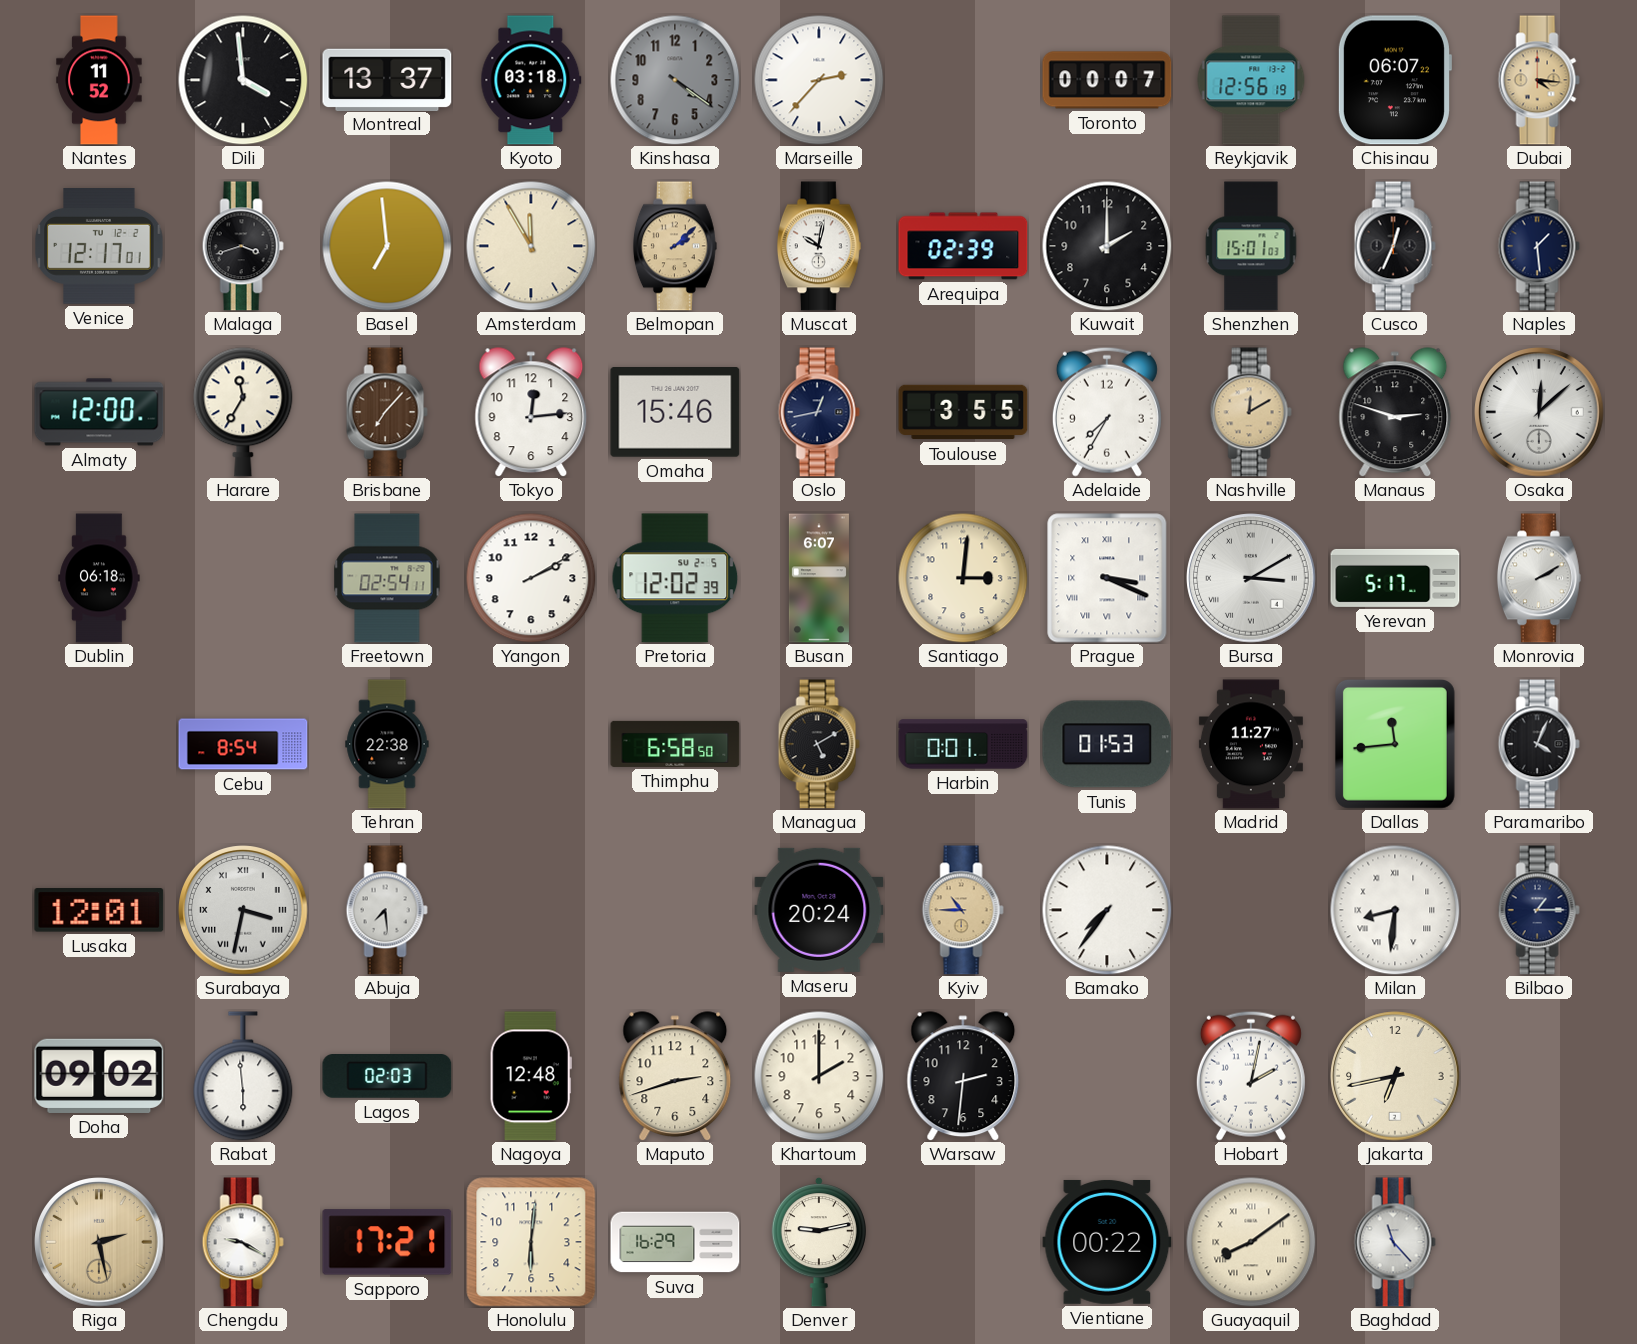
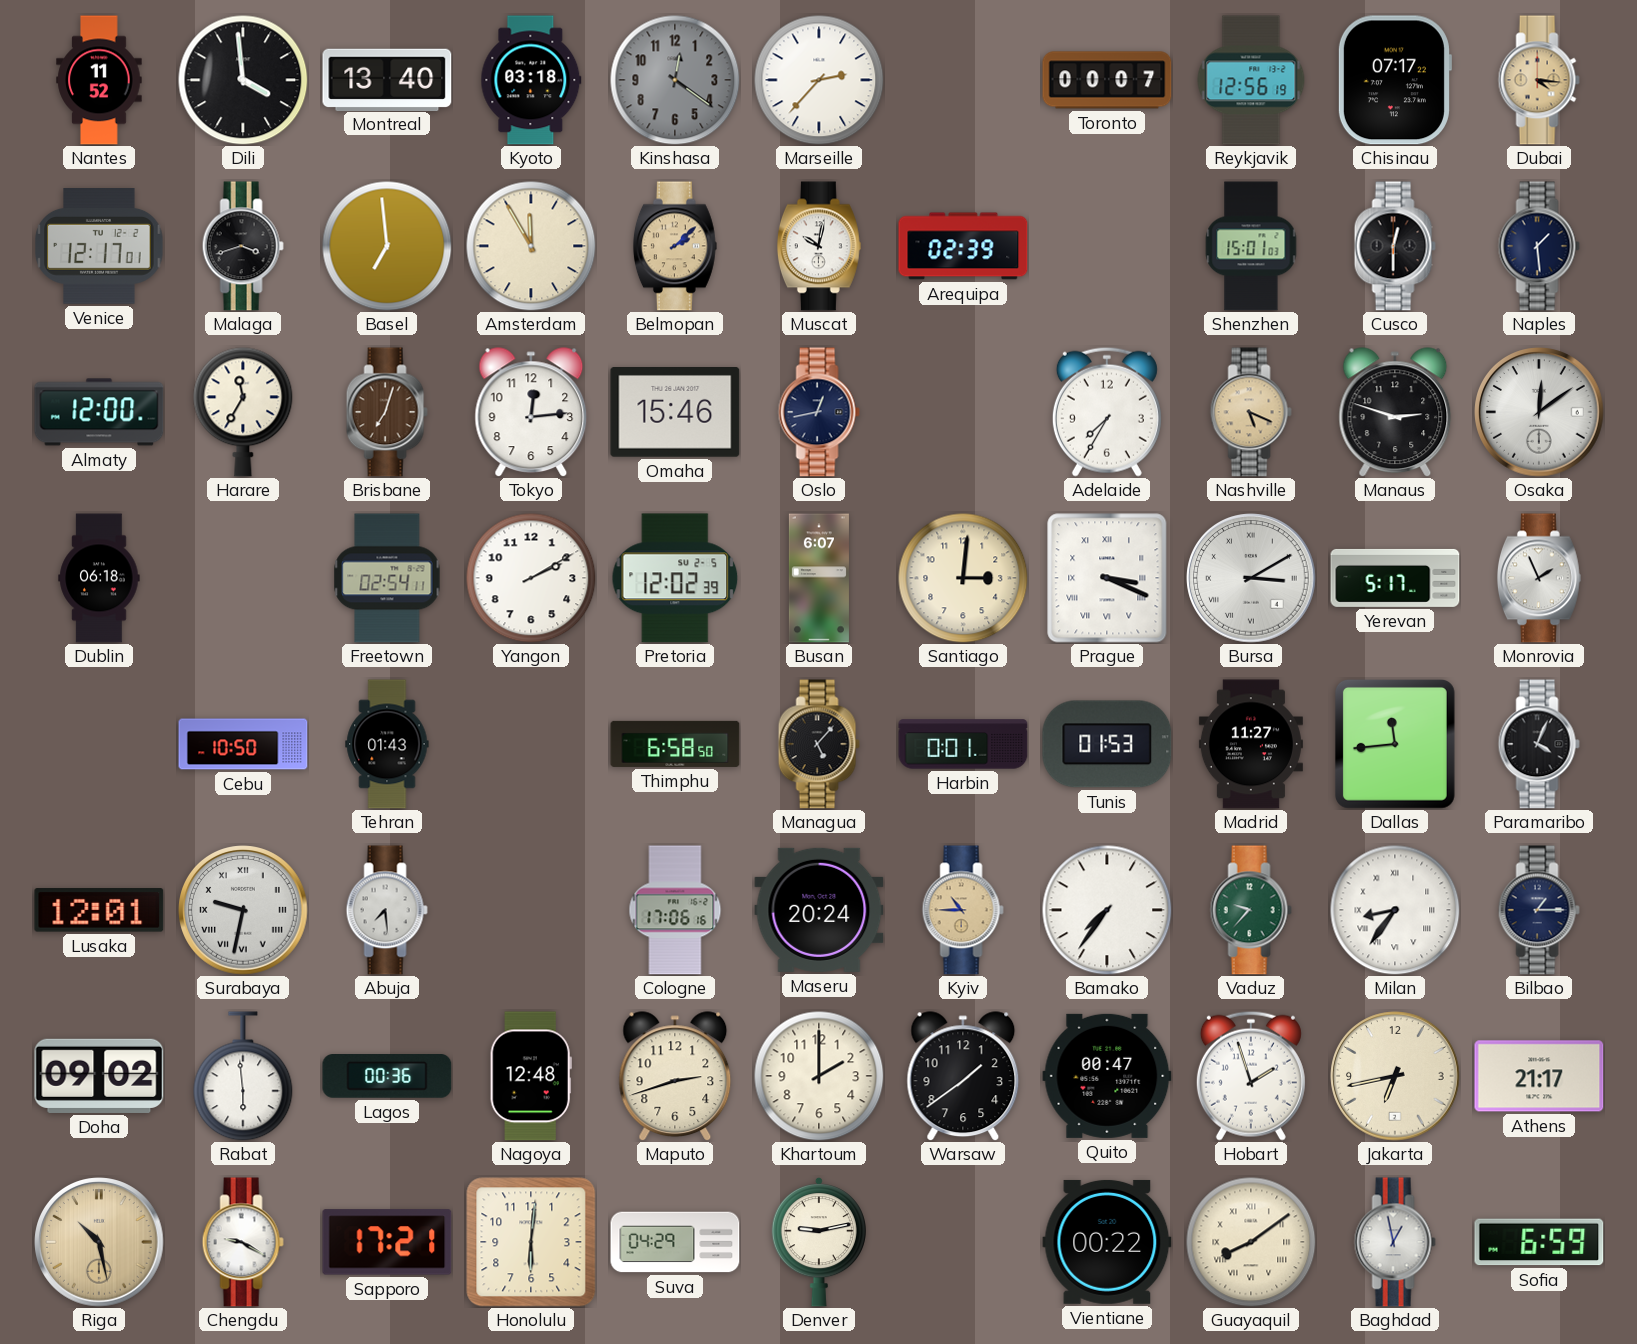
Montreal: 13:37 -> 13:40 (387, 79)
Kinshasa: 4:21 -> 12:21 (675, 80)
Chisinau: 06:07 -> 07:17 (1394, 80)
Kuwait: 2:00 -> none (1107, 246)
Cusco: 12:34 -> 12:30 (1395, 246)
Brisbane: 7:07 -> 7:03 (387, 412)
Toulouse: 3:55 -> none (963, 412)
Nashville: 12:10 -> 5:19 (1251, 412)
Osaka: 12:08 -> 12:09 (1539, 412)
Monrovia: 2:10 -> 1:56 (1539, 578)
Cebu: 8:54 -> 10:50 (243, 744)
Tehran: 22:38 -> 01:43 (387, 744)
Managua: 5:10 -> 5:07 (819, 744)
Surabaya: 3:32 -> 9:32 (243, 910)
Cologne: none -> 17:06 (675, 910)
Vaduz: none -> 9:37 (1251, 910)
Milan: 8:31 -> 8:36 (1395, 910)
Lagos: 02:03 -> 00:36 (387, 1077)
Warsaw: 2:31 -> 1:39 (963, 1076)
Quito: none -> 00:47 (1107, 1076)
Hobart: 2:02 -> 1:57 (1251, 1076)
Athens: none -> 21:17 (1539, 1076)
Riga: 2:28 -> 10:28 (99, 1242)
Suva: 16:29 -> 04:29 (675, 1242)
Baghdad: 11:23 -> 12:58 (1395, 1242)
Sofia: none -> 6:59 (1539, 1242)
